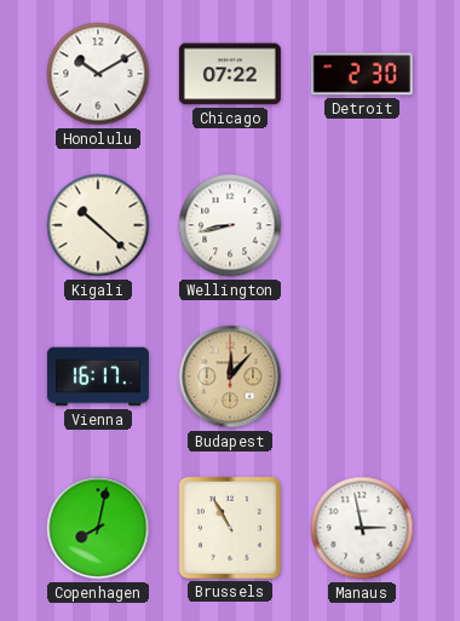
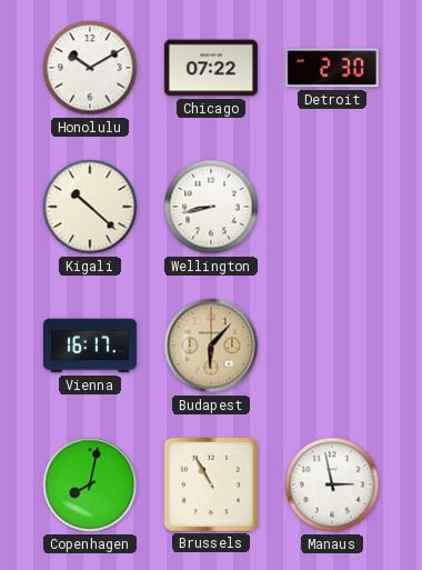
Budapest: 12:07 -> 6:07 (211, 346)
